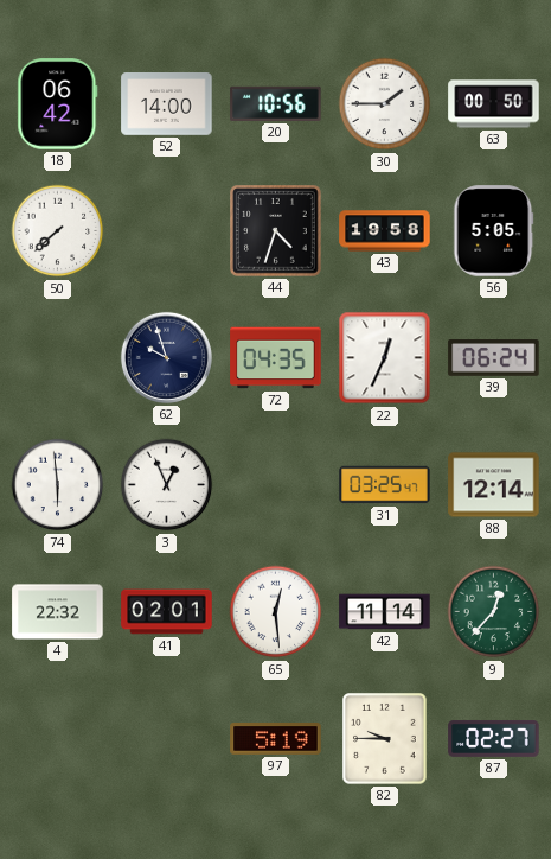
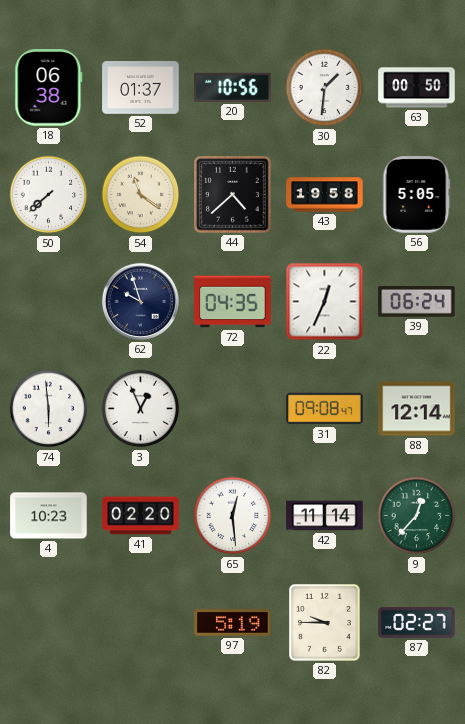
18: 06:42 -> 06:38 (49, 88)
52: 14:00 -> 01:37 (141, 88)
30: 1:45 -> 1:31 (325, 88)
54: none -> 11:21 (141, 195)
44: 4:33 -> 4:38 (233, 195)
31: 03:25 -> 09:08 (325, 409)
4: 22:32 -> 10:23 (49, 516)
41: 02:01 -> 02:20 (141, 516)
